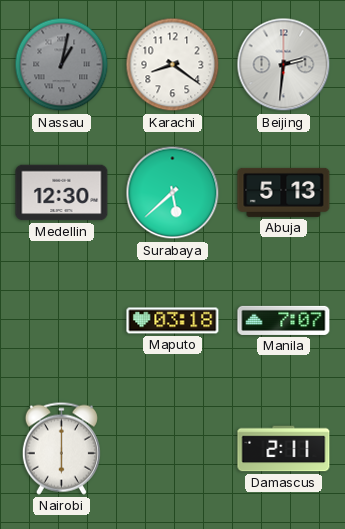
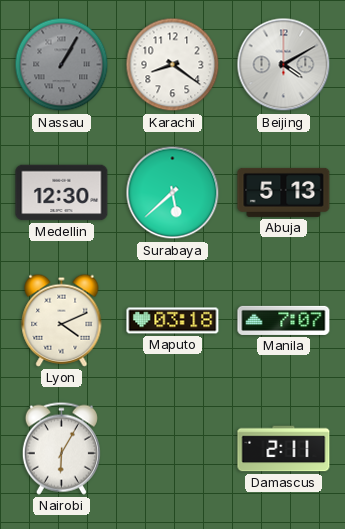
Nassau: 1:02 -> 1:05 (62, 65)
Beijing: 2:31 -> 4:10 (284, 65)
Lyon: none -> 4:11 (62, 320)
Nairobi: 6:00 -> 6:05 (61, 448)
